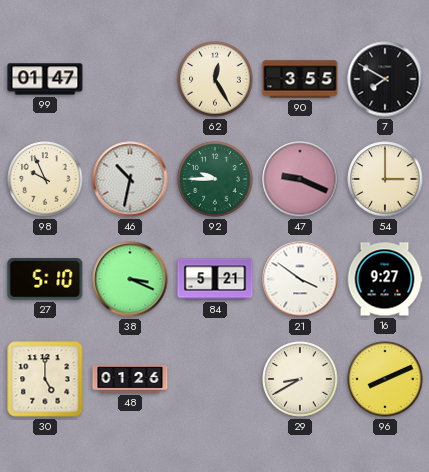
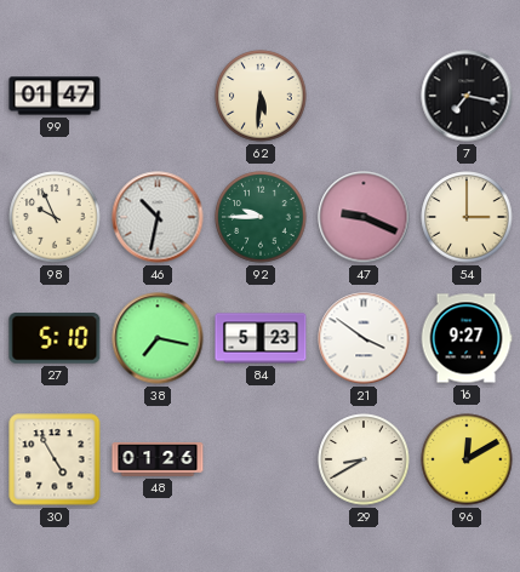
62: 12:25 -> 5:31 (261, 96)
90: 3:55 -> none (300, 79)
7: 7:50 -> 7:17 (467, 96)
38: 3:19 -> 7:17 (158, 338)
84: 5:21 -> 5:23 (261, 338)
30: 5:00 -> 4:55 (55, 459)
96: 8:11 -> 12:10 (467, 459)
